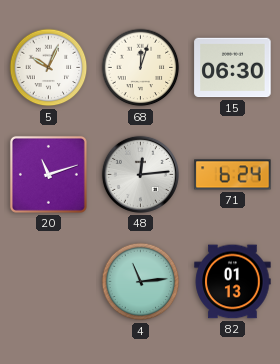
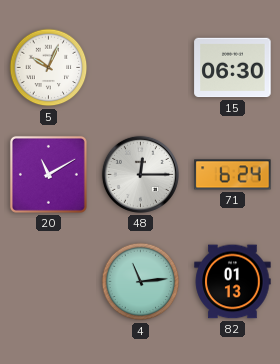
68: 12:03 -> none (141, 68)
20: 11:12 -> 11:10 (48, 174)
48: 12:14 -> 12:15 (140, 174)
